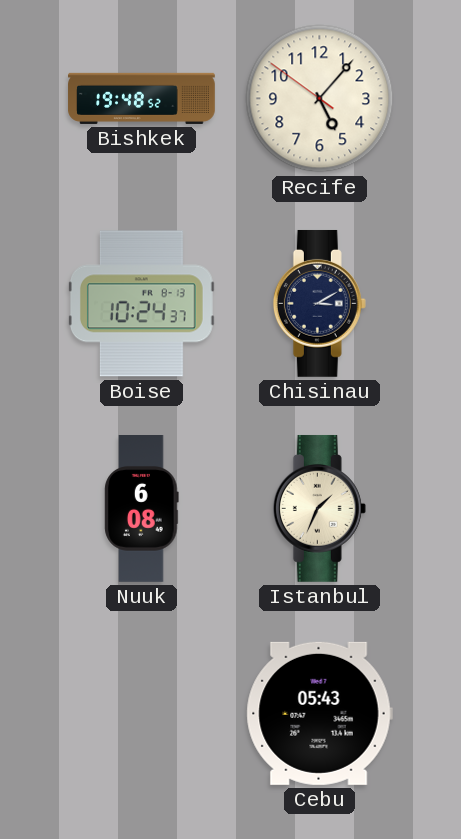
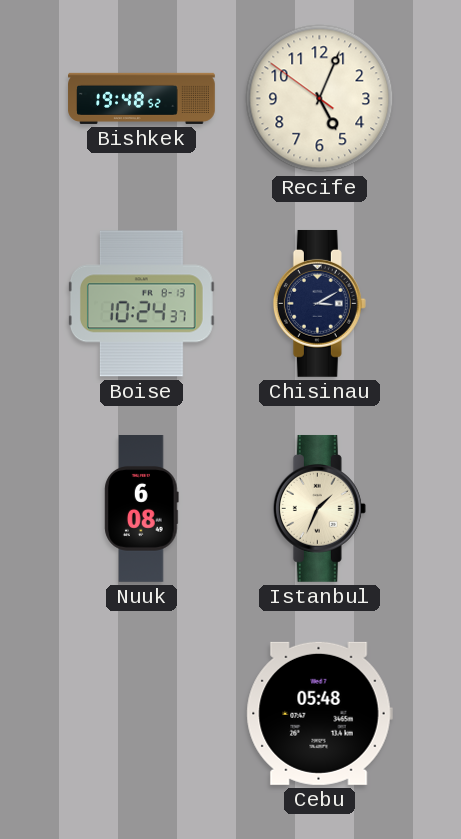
Recife: 5:06 -> 5:03 (320, 99)
Cebu: 05:43 -> 05:48 (319, 713)
